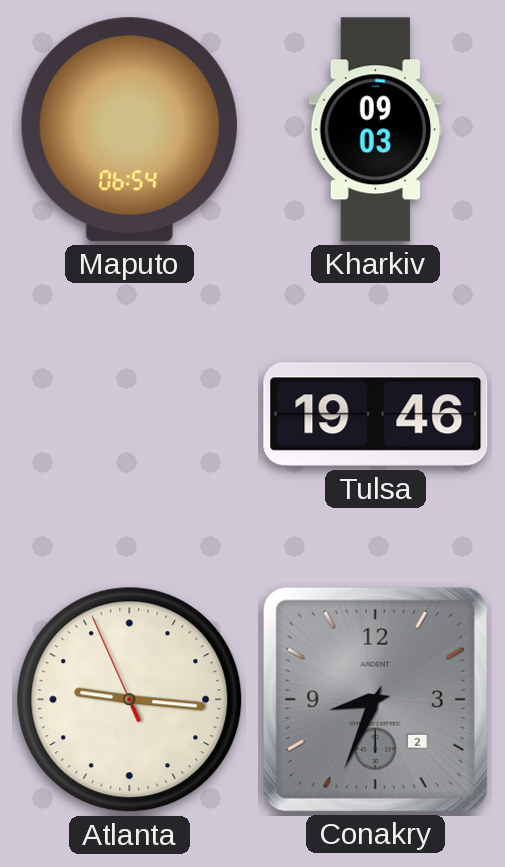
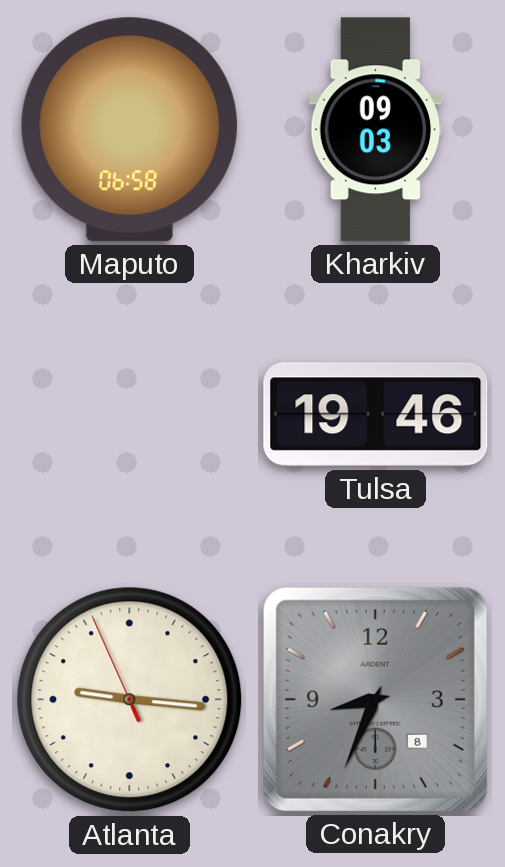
Maputo: 06:54 -> 06:58 (129, 130)
Conakry date: 2 -> 8 (375, 699)
